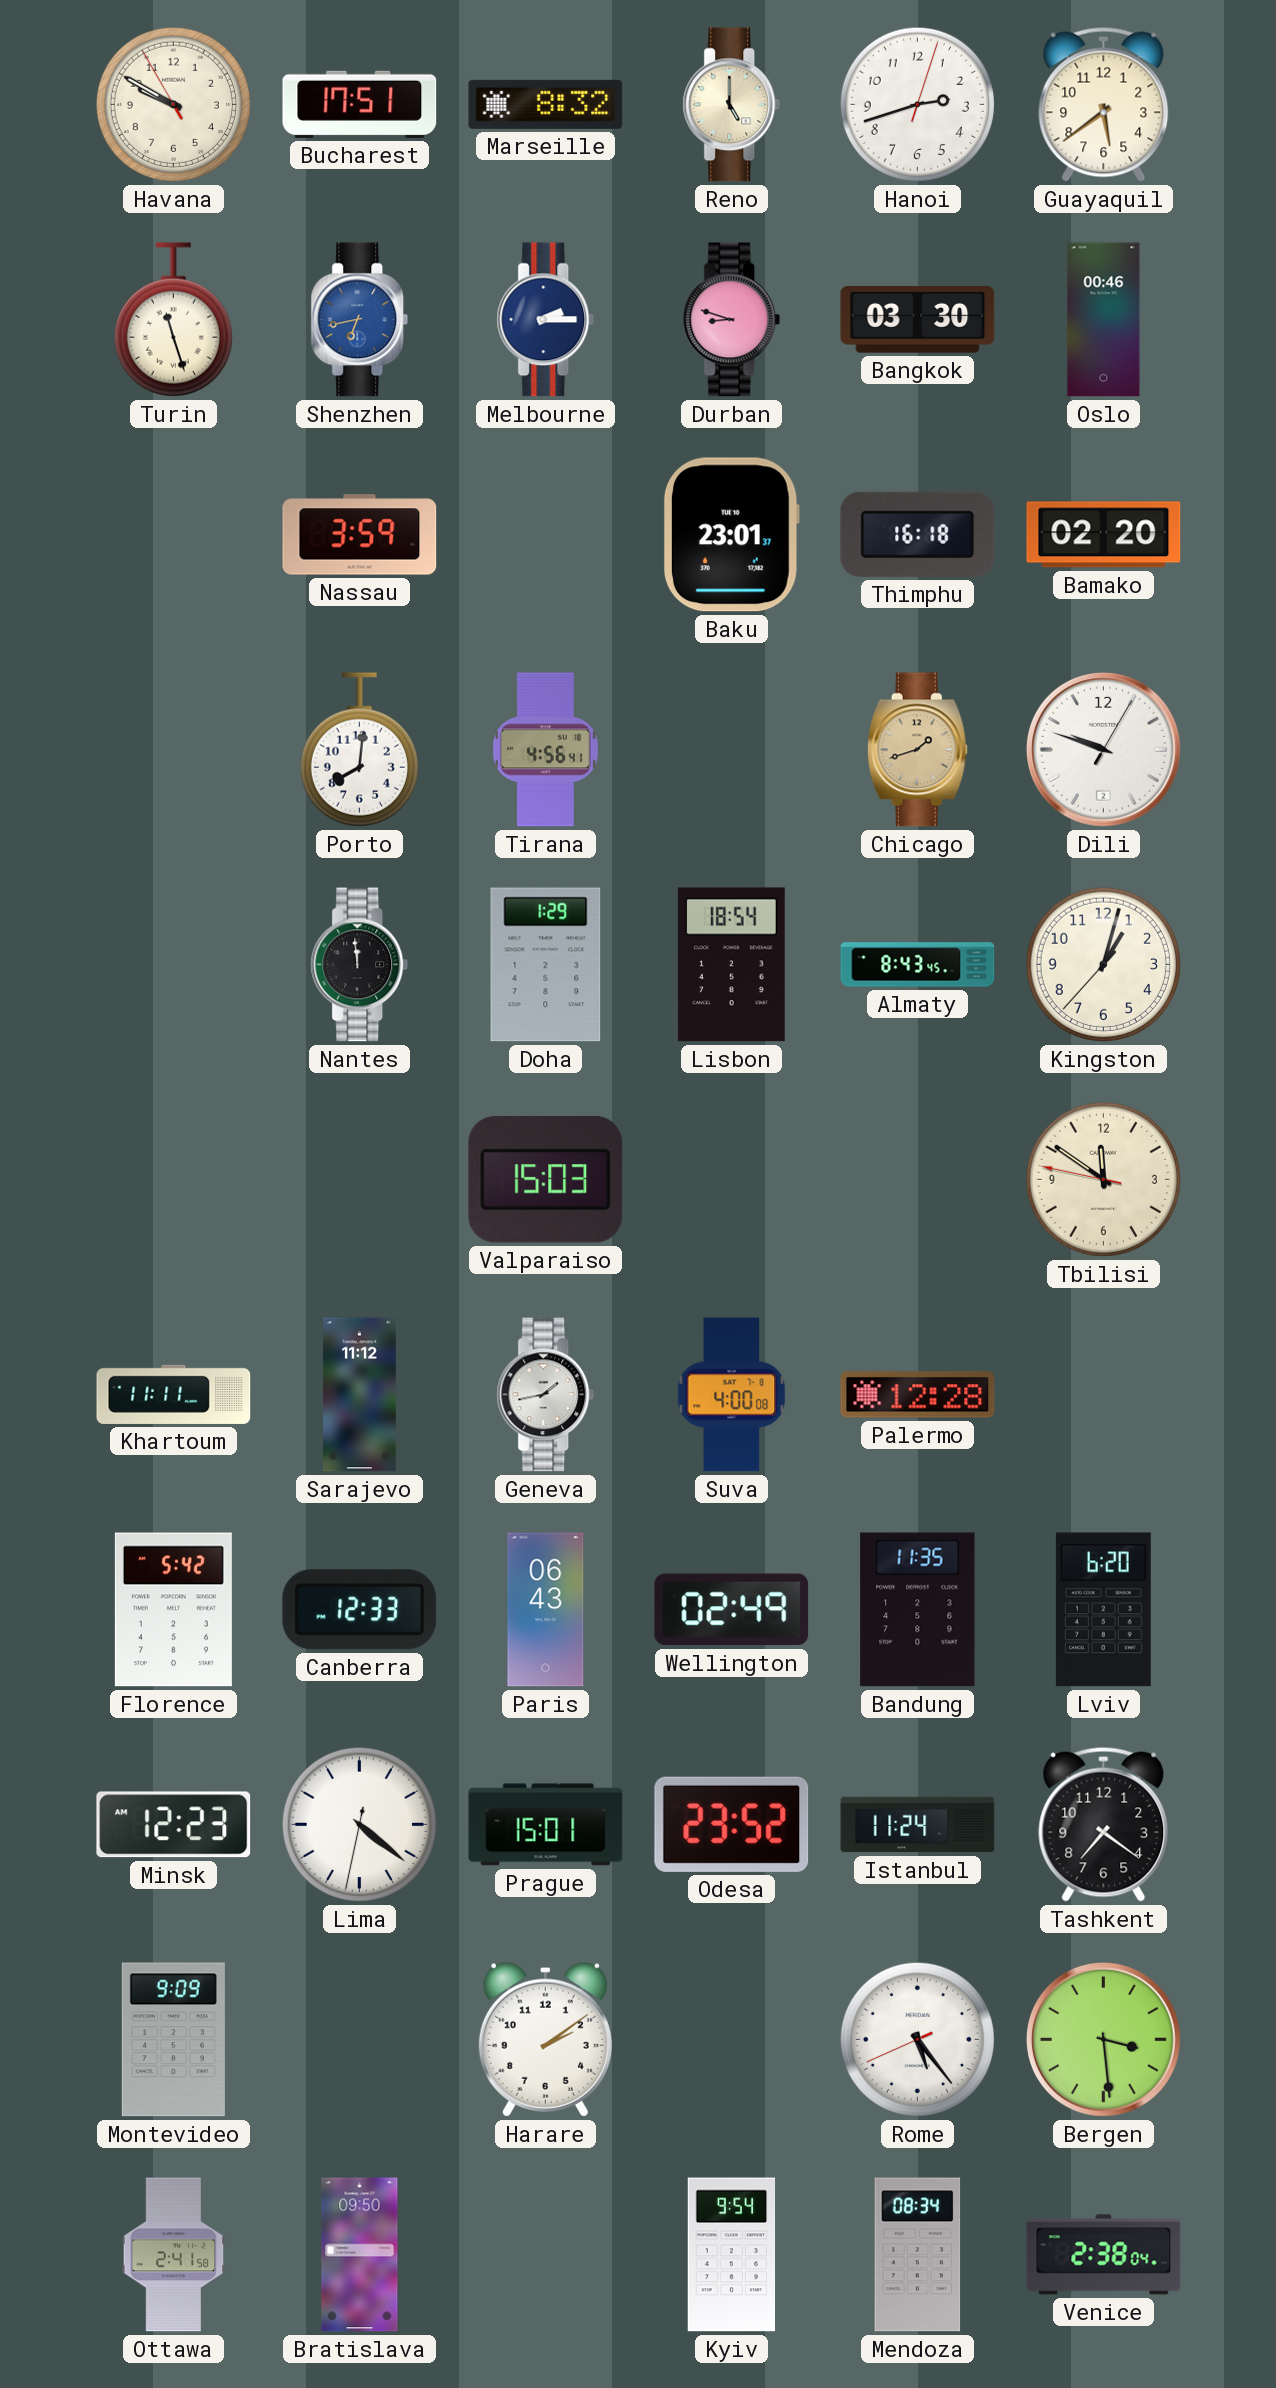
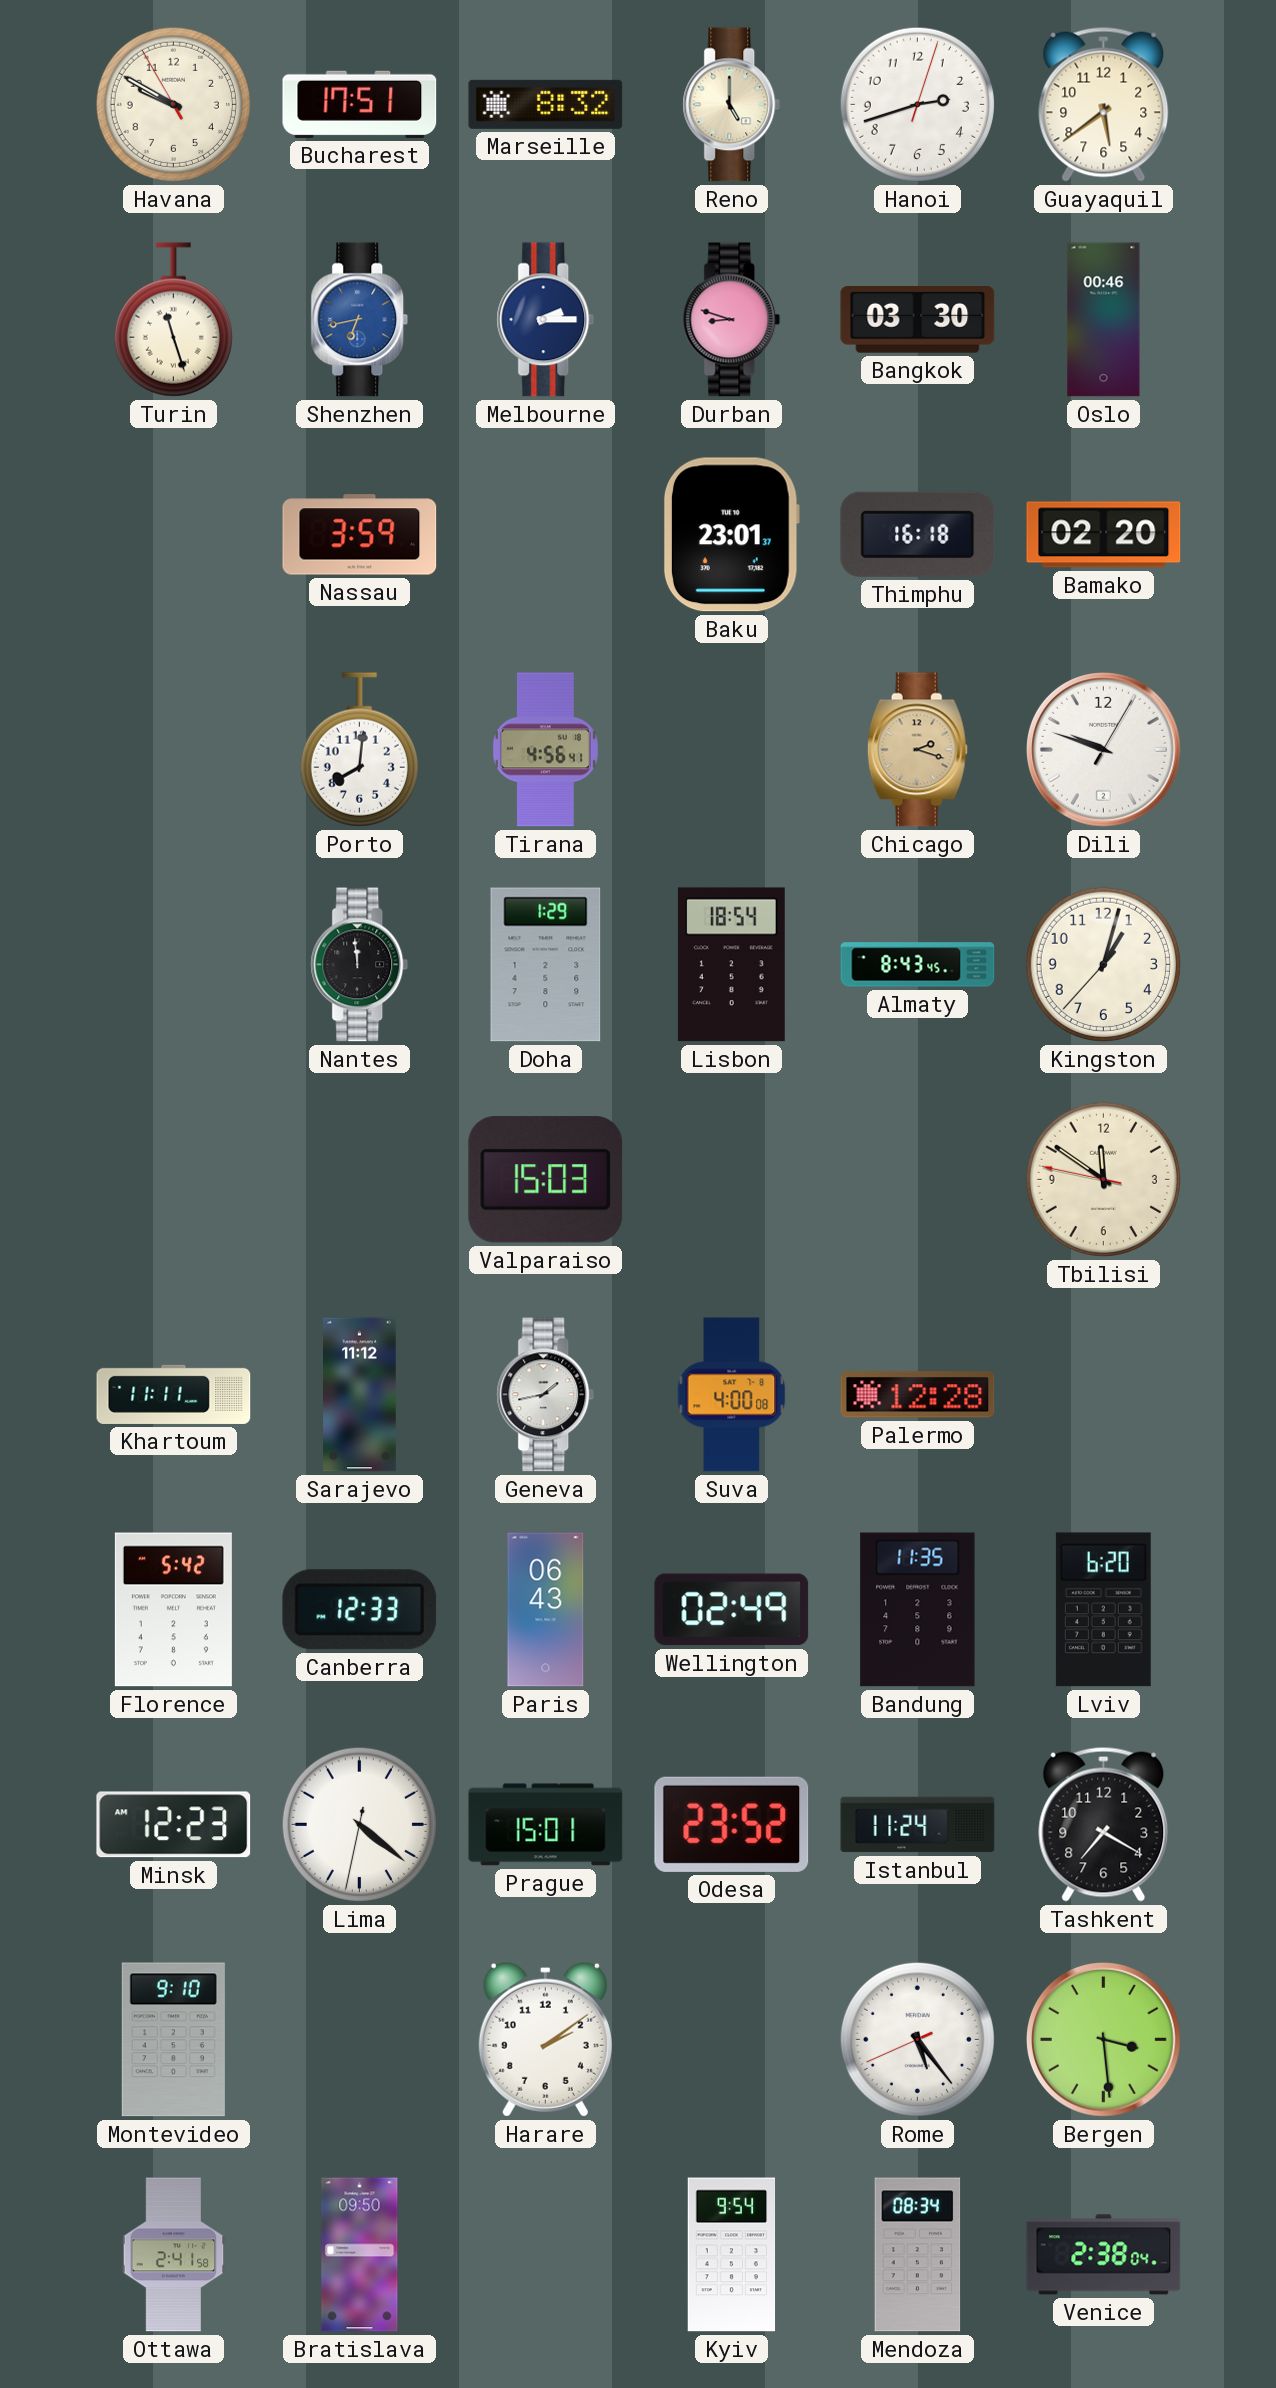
Chicago: 1:42 -> 2:18 (917, 750)
Tashkent: 7:21 -> 7:20 (1104, 1824)
Montevideo: 9:09 -> 9:10 (173, 2040)
